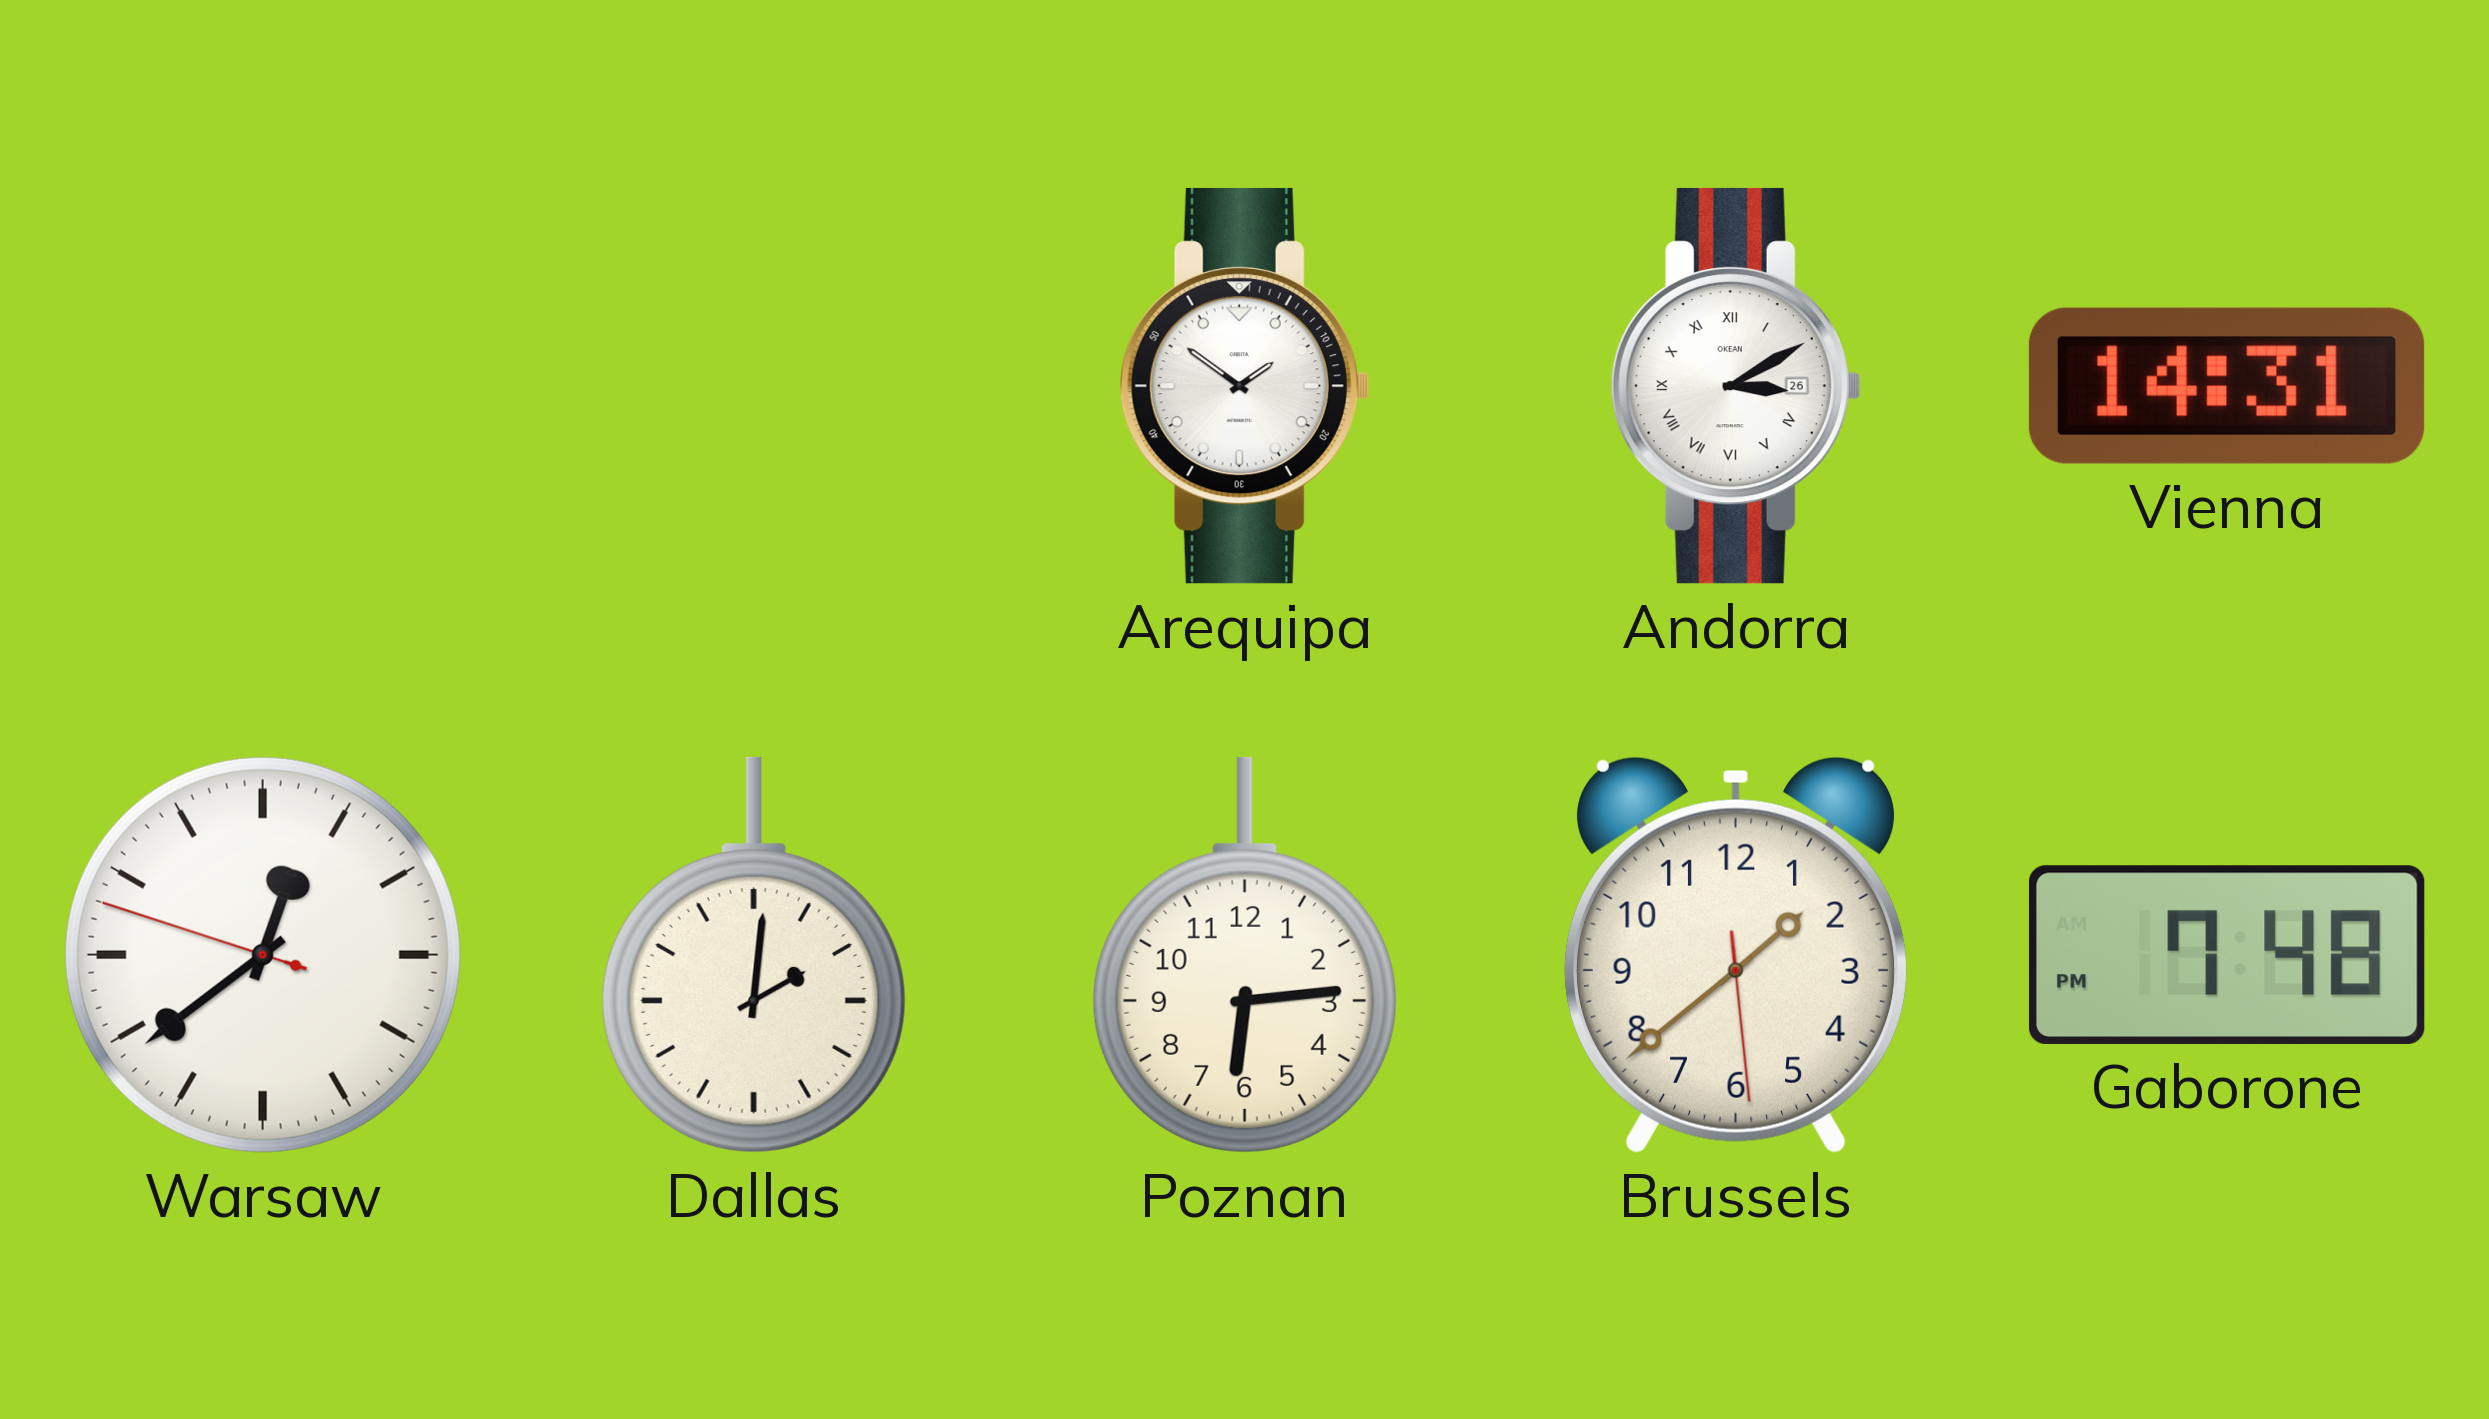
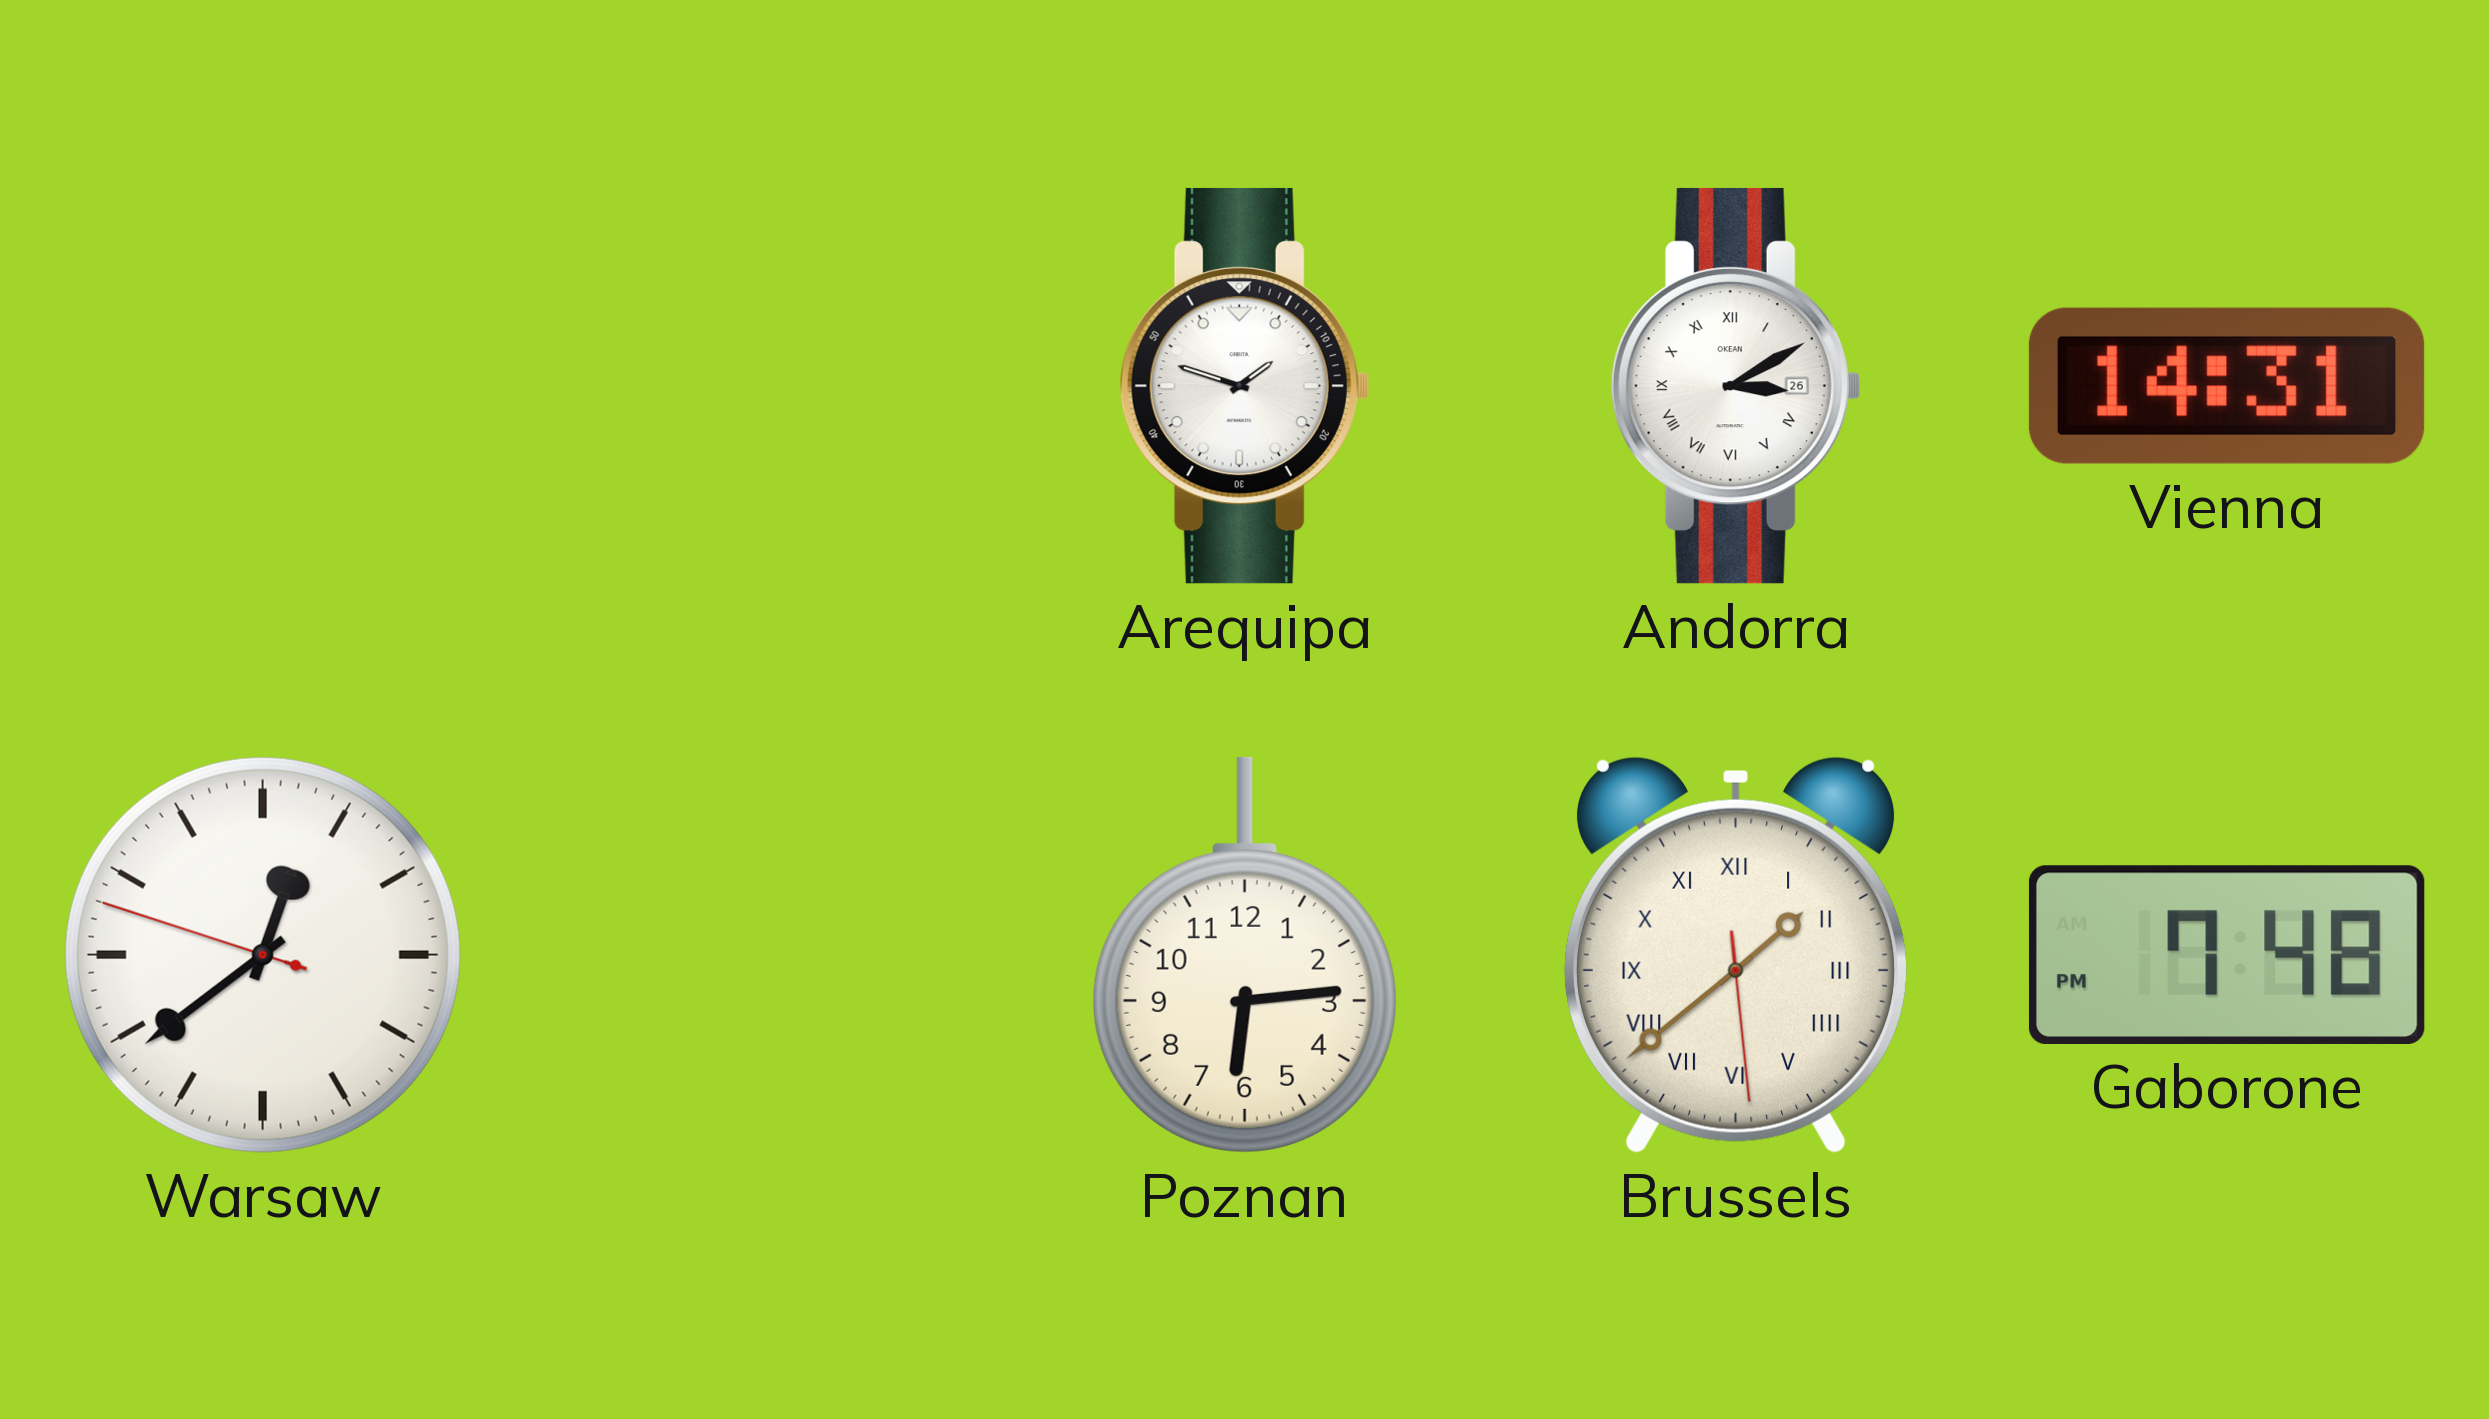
Arequipa: 1:51 -> 1:48 (1245, 386)
Dallas: 2:01 -> none (754, 955)
Brussels numerals: Arabic -> Roman (1736, 955)
